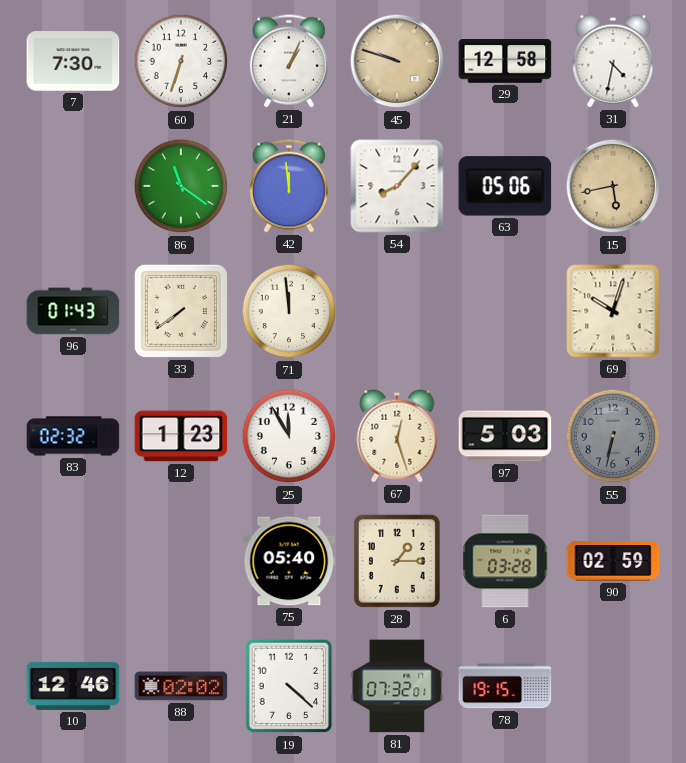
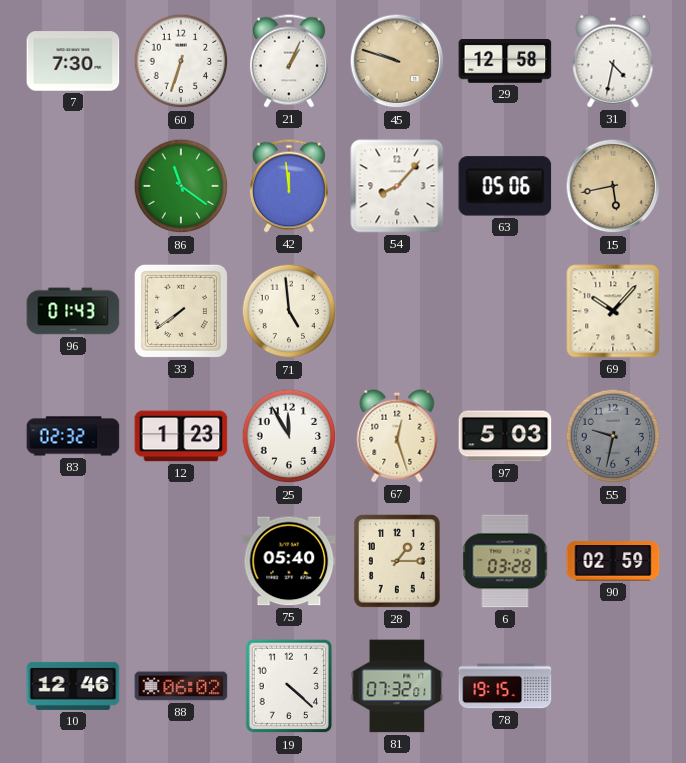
71: 11:59 -> 4:59 (289, 311)
69: 10:03 -> 10:07 (613, 311)
55: 6:32 -> 9:32 (613, 436)
88: 02:02 -> 06:02 (181, 686)
